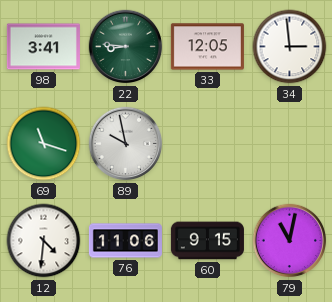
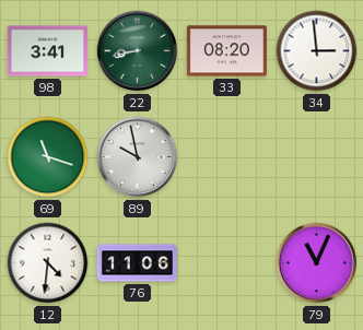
22: 8:46 -> 8:43 (138, 51)
33: 12:05 -> 08:20 (226, 51)
60: 9:15 -> none (207, 241)
79: 11:02 -> 11:04 (317, 263)
